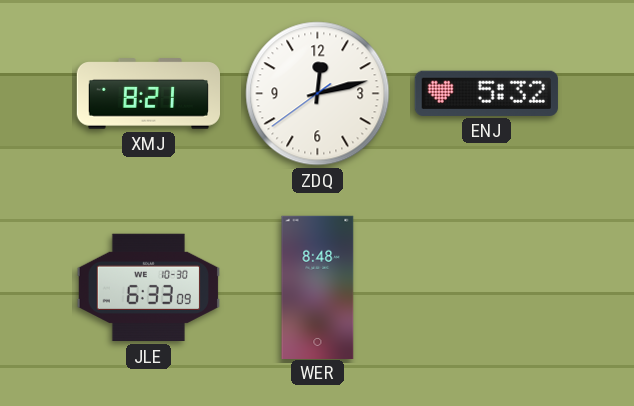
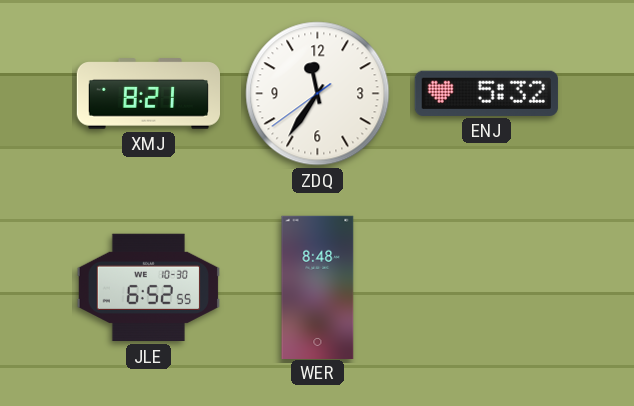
ZDQ: 12:12 -> 11:35 (318, 94)
JLE: 6:33 -> 6:52 (148, 288)
